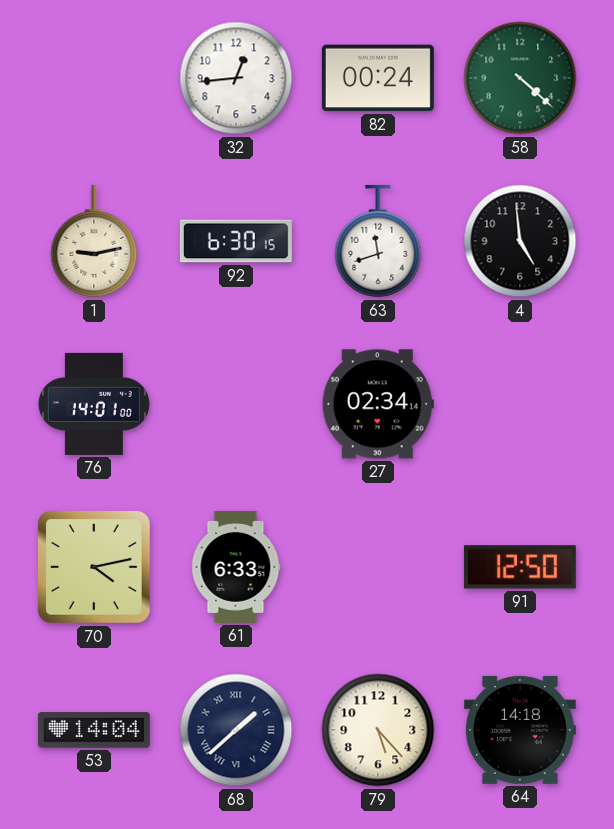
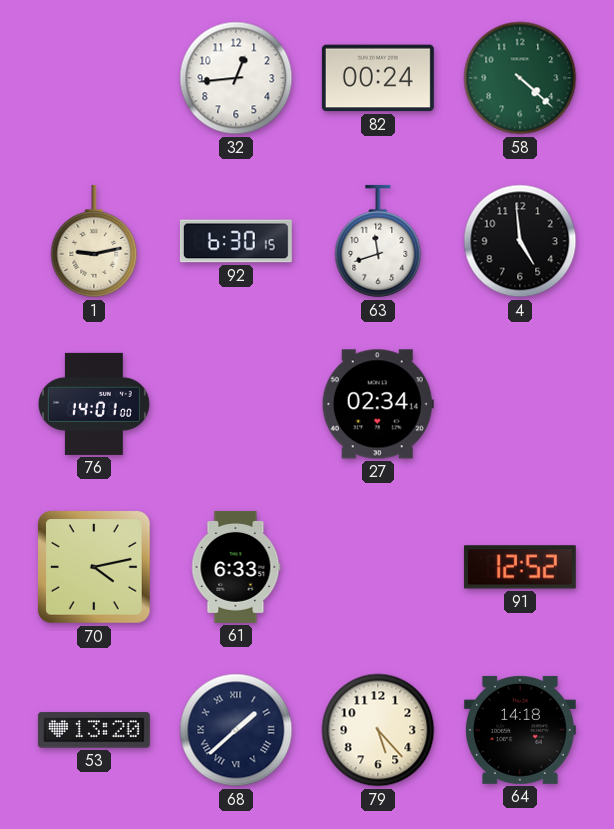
91: 12:50 -> 12:52 (520, 567)
53: 14:04 -> 13:20 (94, 730)
